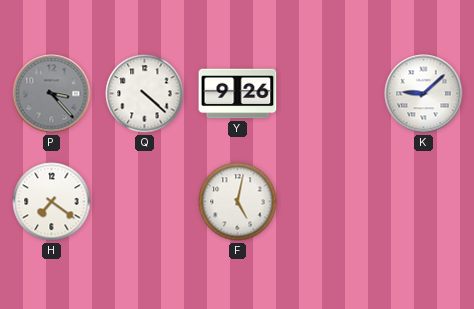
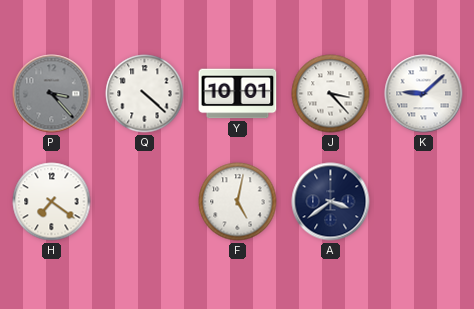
Y: 9:26 -> 10:01 (238, 94)
J: none -> 3:23 (331, 94)
A: none -> 3:39 (331, 202)
